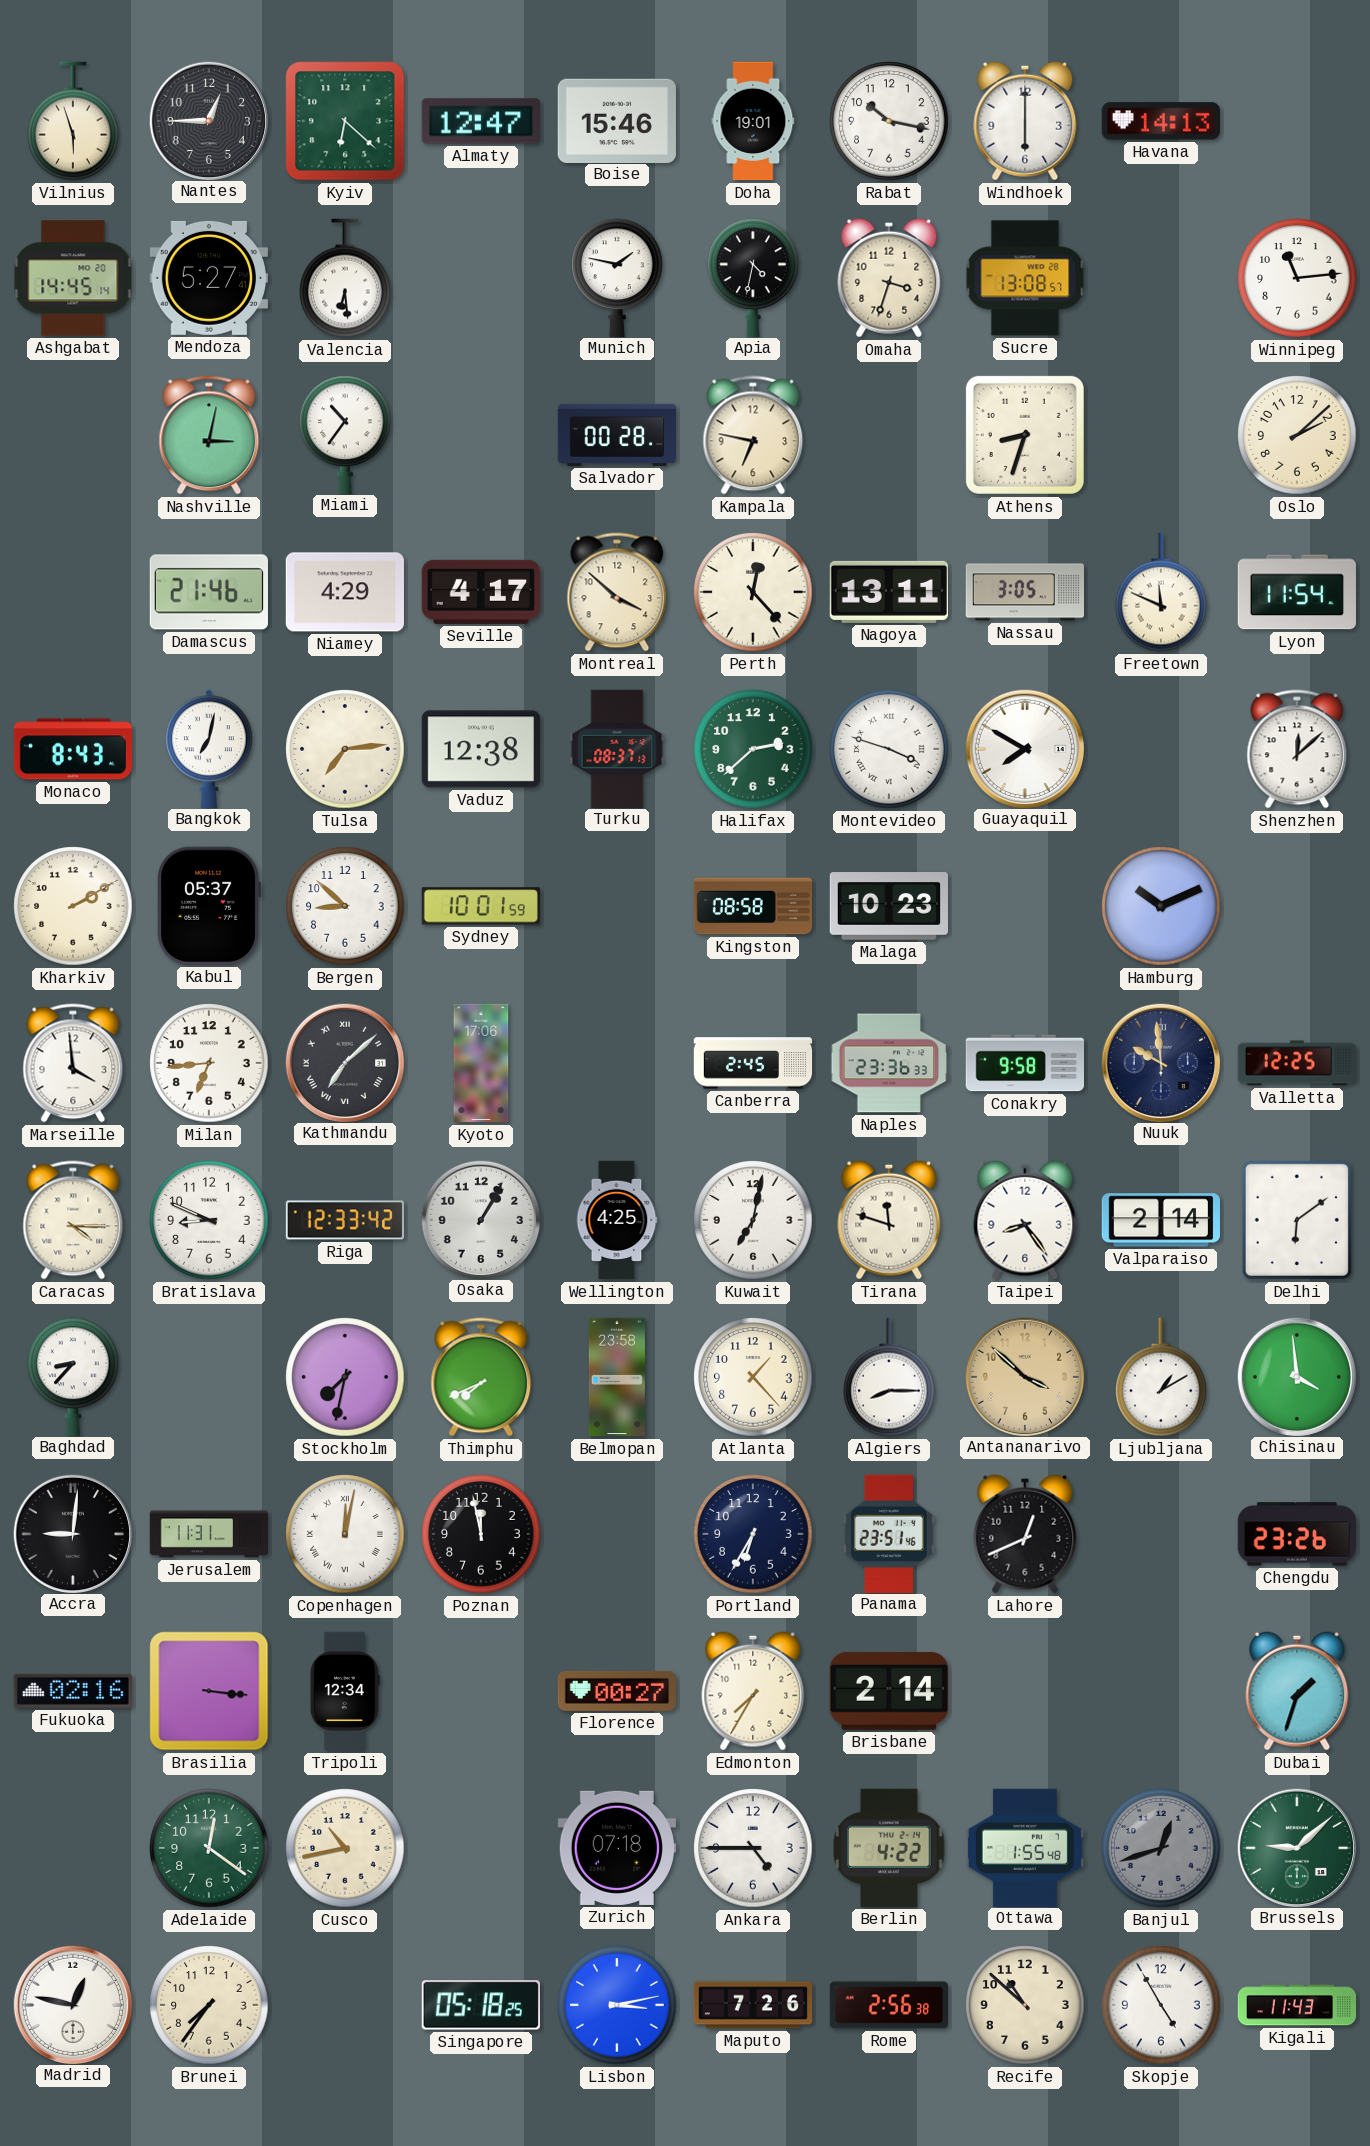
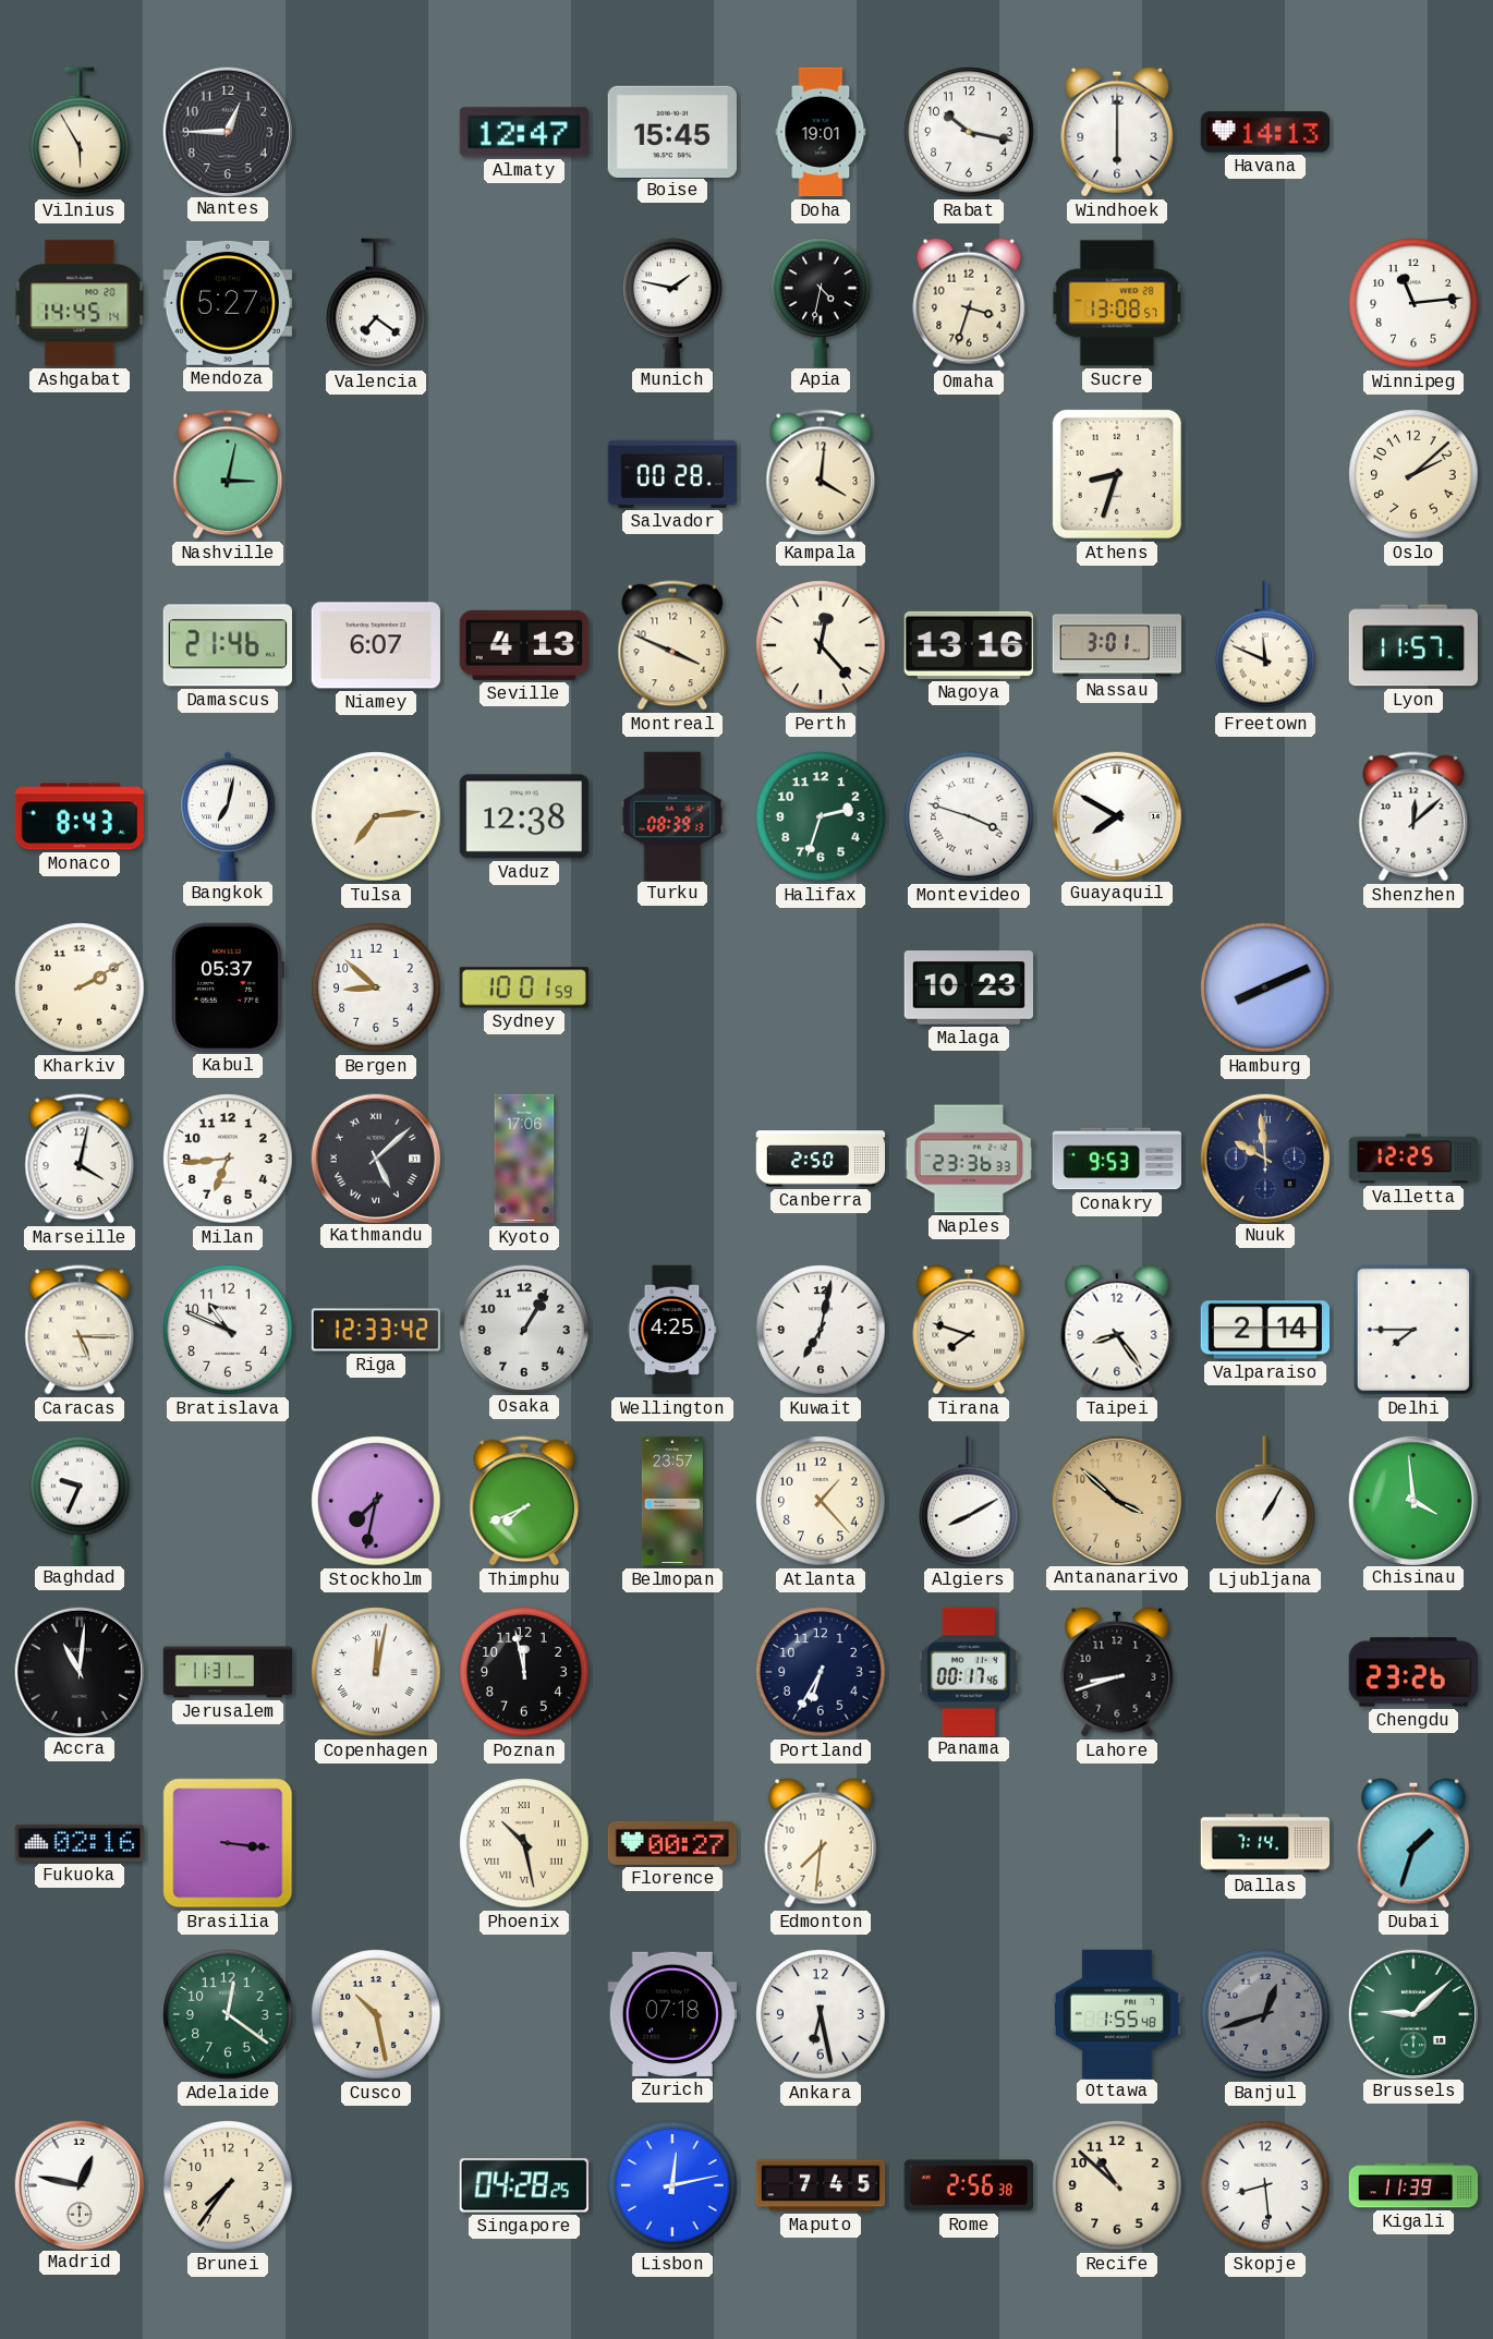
Vilnius: 5:57 -> 5:55 (80, 132)
Kyiv: 6:22 -> none (345, 121)
Boise: 15:46 -> 15:45 (672, 131)
Valencia: 6:29 -> 7:21 (376, 303)
Miami: 10:36 -> none (345, 434)
Kampala: 6:47 -> 4:01 (821, 474)
Niamey: 4:29 -> 6:07 (376, 645)
Seville: 4:17 -> 4:13 (524, 645)
Montreal: 3:52 -> 3:49 (672, 645)
Nagoya: 13:11 -> 13:16 (968, 645)
Nassau: 3:05 -> 3:01 (1116, 645)
Lyon: 11:54 -> 11:57 (1413, 645)
Turku: 08:37 -> 08:39 (672, 815)
Halifax: 2:38 -> 2:33 (821, 816)
Kingston: 08:58 -> none (753, 906)
Hamburg: 10:11 -> 8:11 (1265, 987)
Marseille: 3:59 -> 4:02 (80, 1159)
Kathmandu: 7:08 -> 5:08 (375, 1158)
Canberra: 2:45 -> 2:50 (821, 1159)
Conakry: 9:58 -> 9:53 (1116, 1159)
Caracas: 4:15 -> 5:15 (80, 1330)
Bratislava: 8:49 -> 10:49 (228, 1330)
Tirana: 11:48 -> 7:48 (969, 1330)
Delhi: 6:09 -> 7:45 (1413, 1330)
Baghdad: 8:37 -> 9:34 (80, 1500)
Belmopan: 23:58 -> 23:57 (672, 1501)
Algiers: 8:15 -> 8:10 (969, 1501)
Ljubljana: 1:10 -> 1:05 (1265, 1501)
Accra: 9:01 -> 11:01 (78, 1671)
Panama: 23:51 -> 00:17 (969, 1671)
Lahore: 12:41 -> 8:42 (1117, 1672)
Tripoli: 12:34 -> none (345, 1691)
Phoenix: none -> 10:28 (524, 1843)
Edmonton: 7:35 -> 7:31 (821, 1843)
Brisbane: 2:14 -> none (888, 1691)
Dallas: none -> 7:14 (1265, 1843)
Cusco: 10:43 -> 10:28 (376, 2014)
Ankara: 4:45 -> 6:28 (821, 2014)
Berlin: 4:22 -> none (889, 1848)
Singapore: 05:18 -> 04:28 (524, 2185)
Lisbon: 3:13 -> 12:13 (672, 2185)
Maputo: 7:26 -> 7:45 (821, 2185)
Skopje: 4:55 -> 8:29 (1265, 2185)
Kigali: 11:43 -> 11:39 (1413, 2185)
